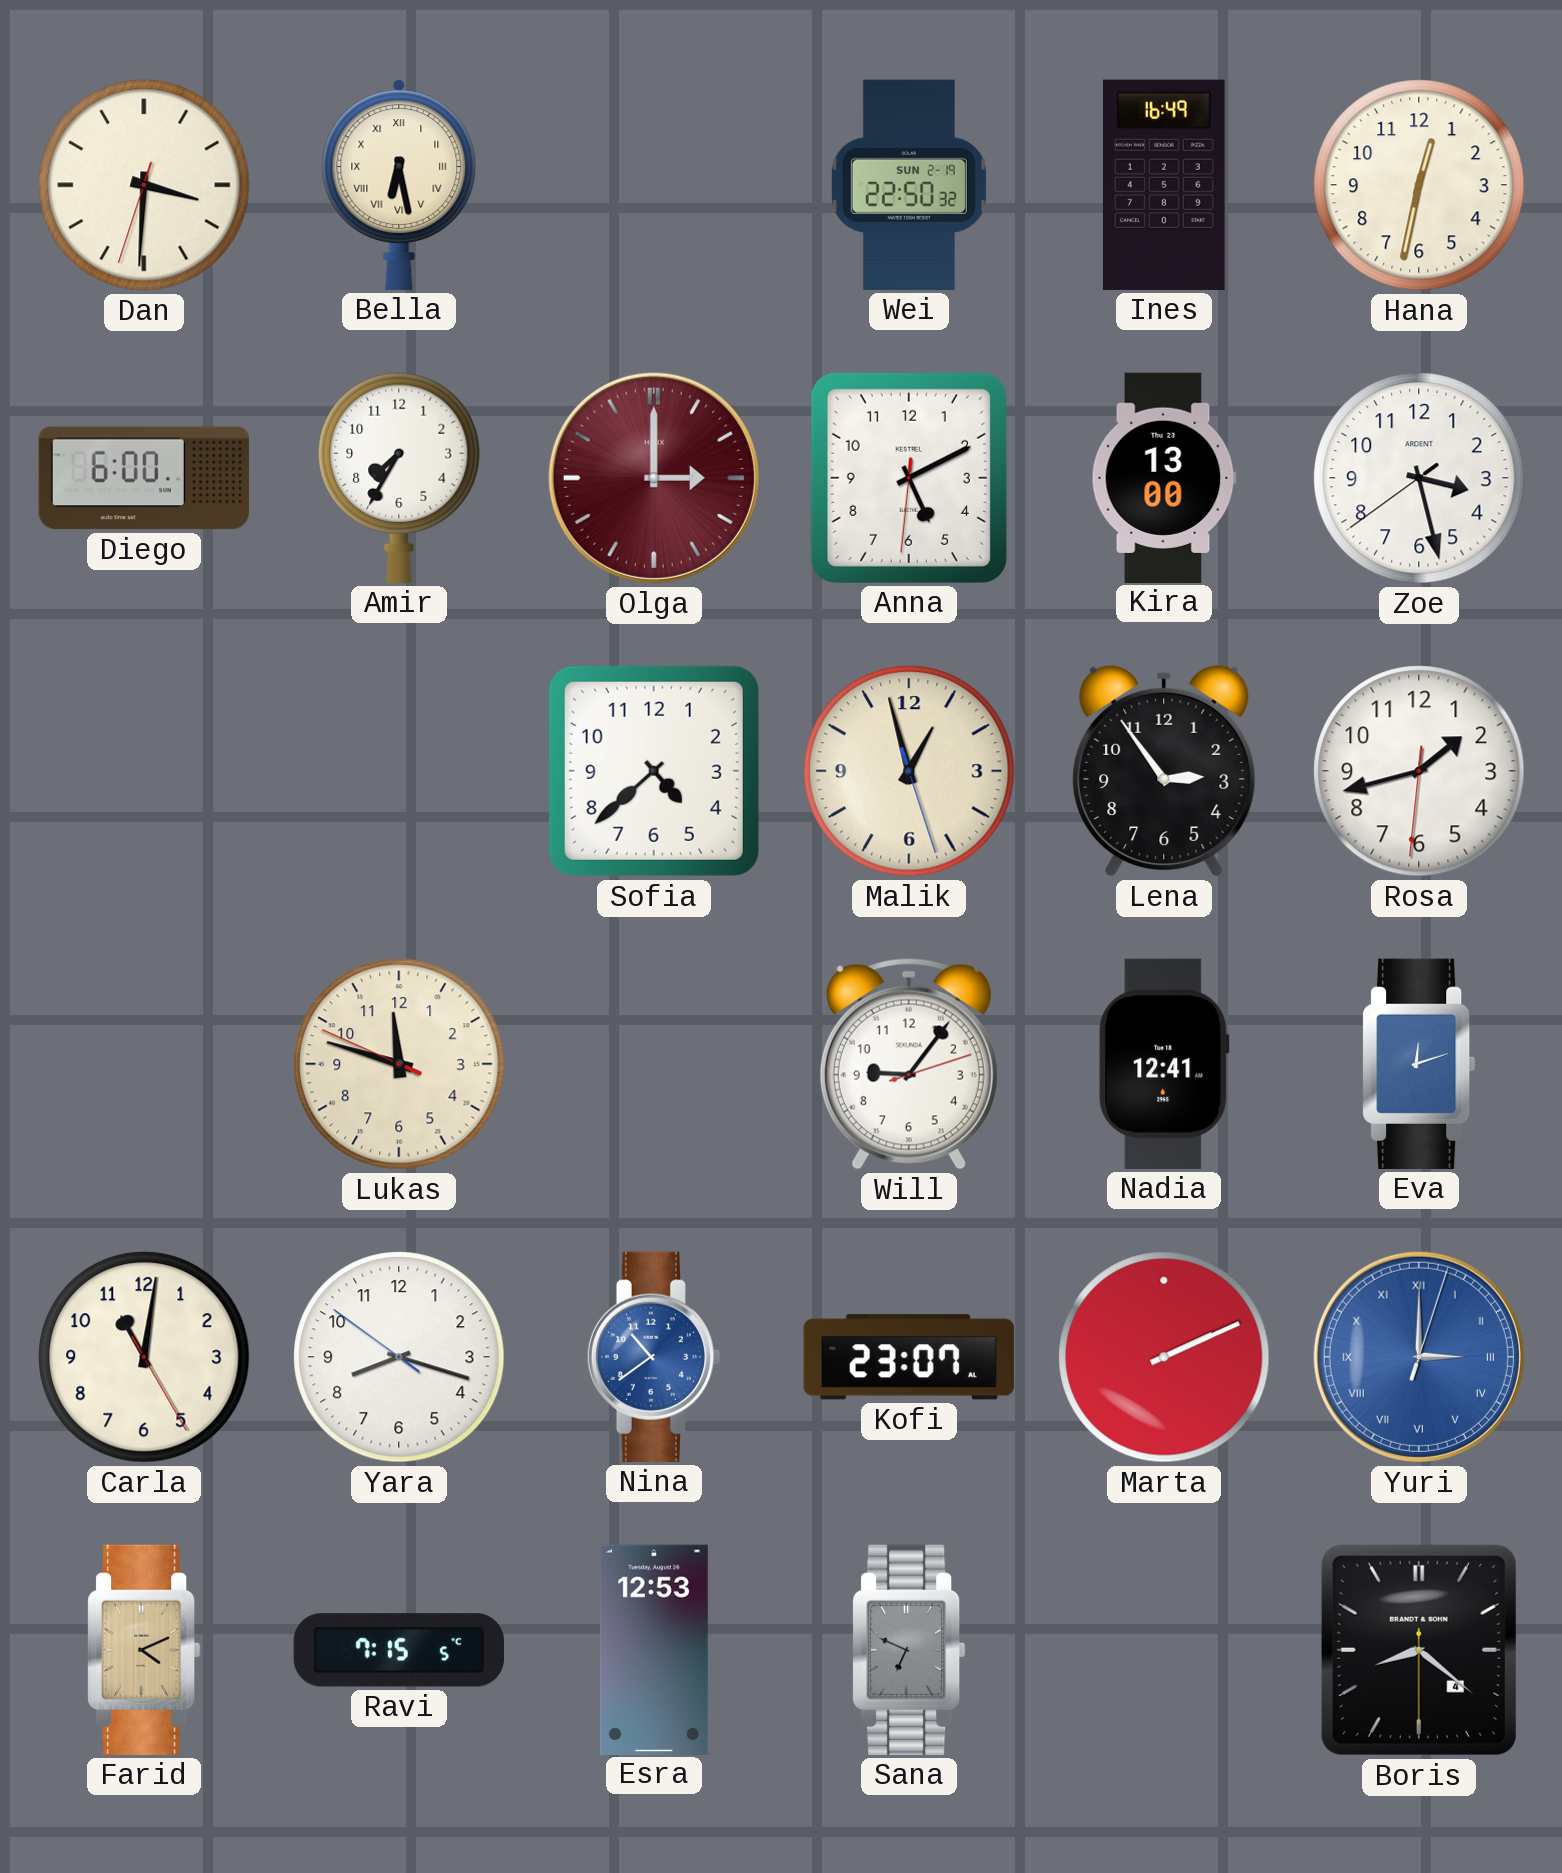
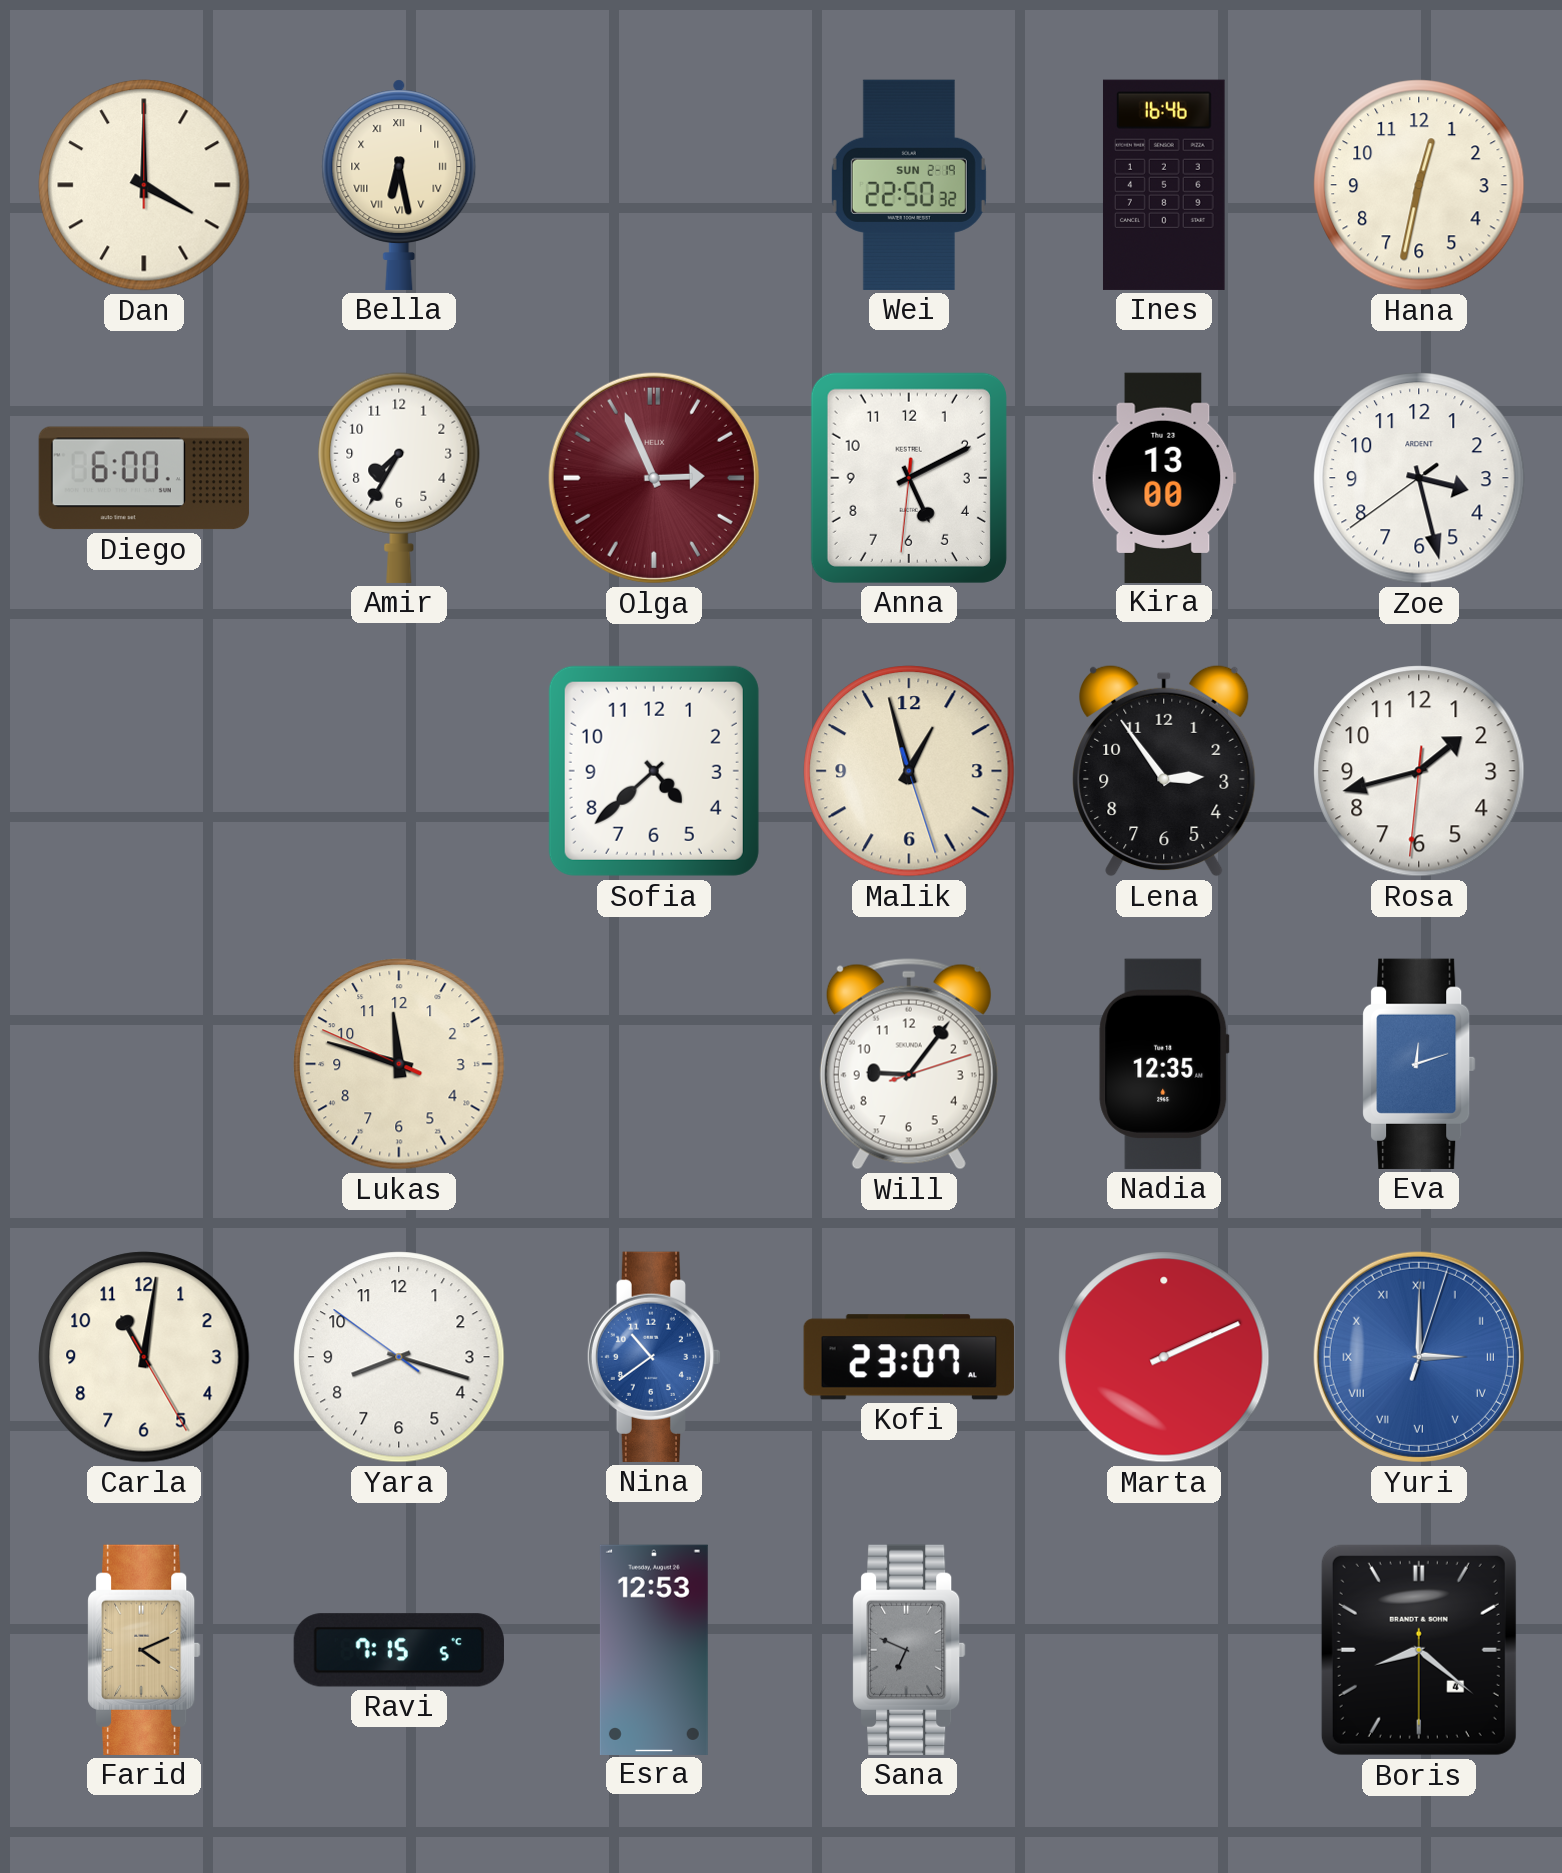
Dan: 3:30 -> 4:00 (144, 185)
Ines: 16:49 -> 16:46 (1164, 185)
Olga: 3:00 -> 2:56 (654, 478)
Nadia: 12:41 -> 12:35 (1164, 1064)
